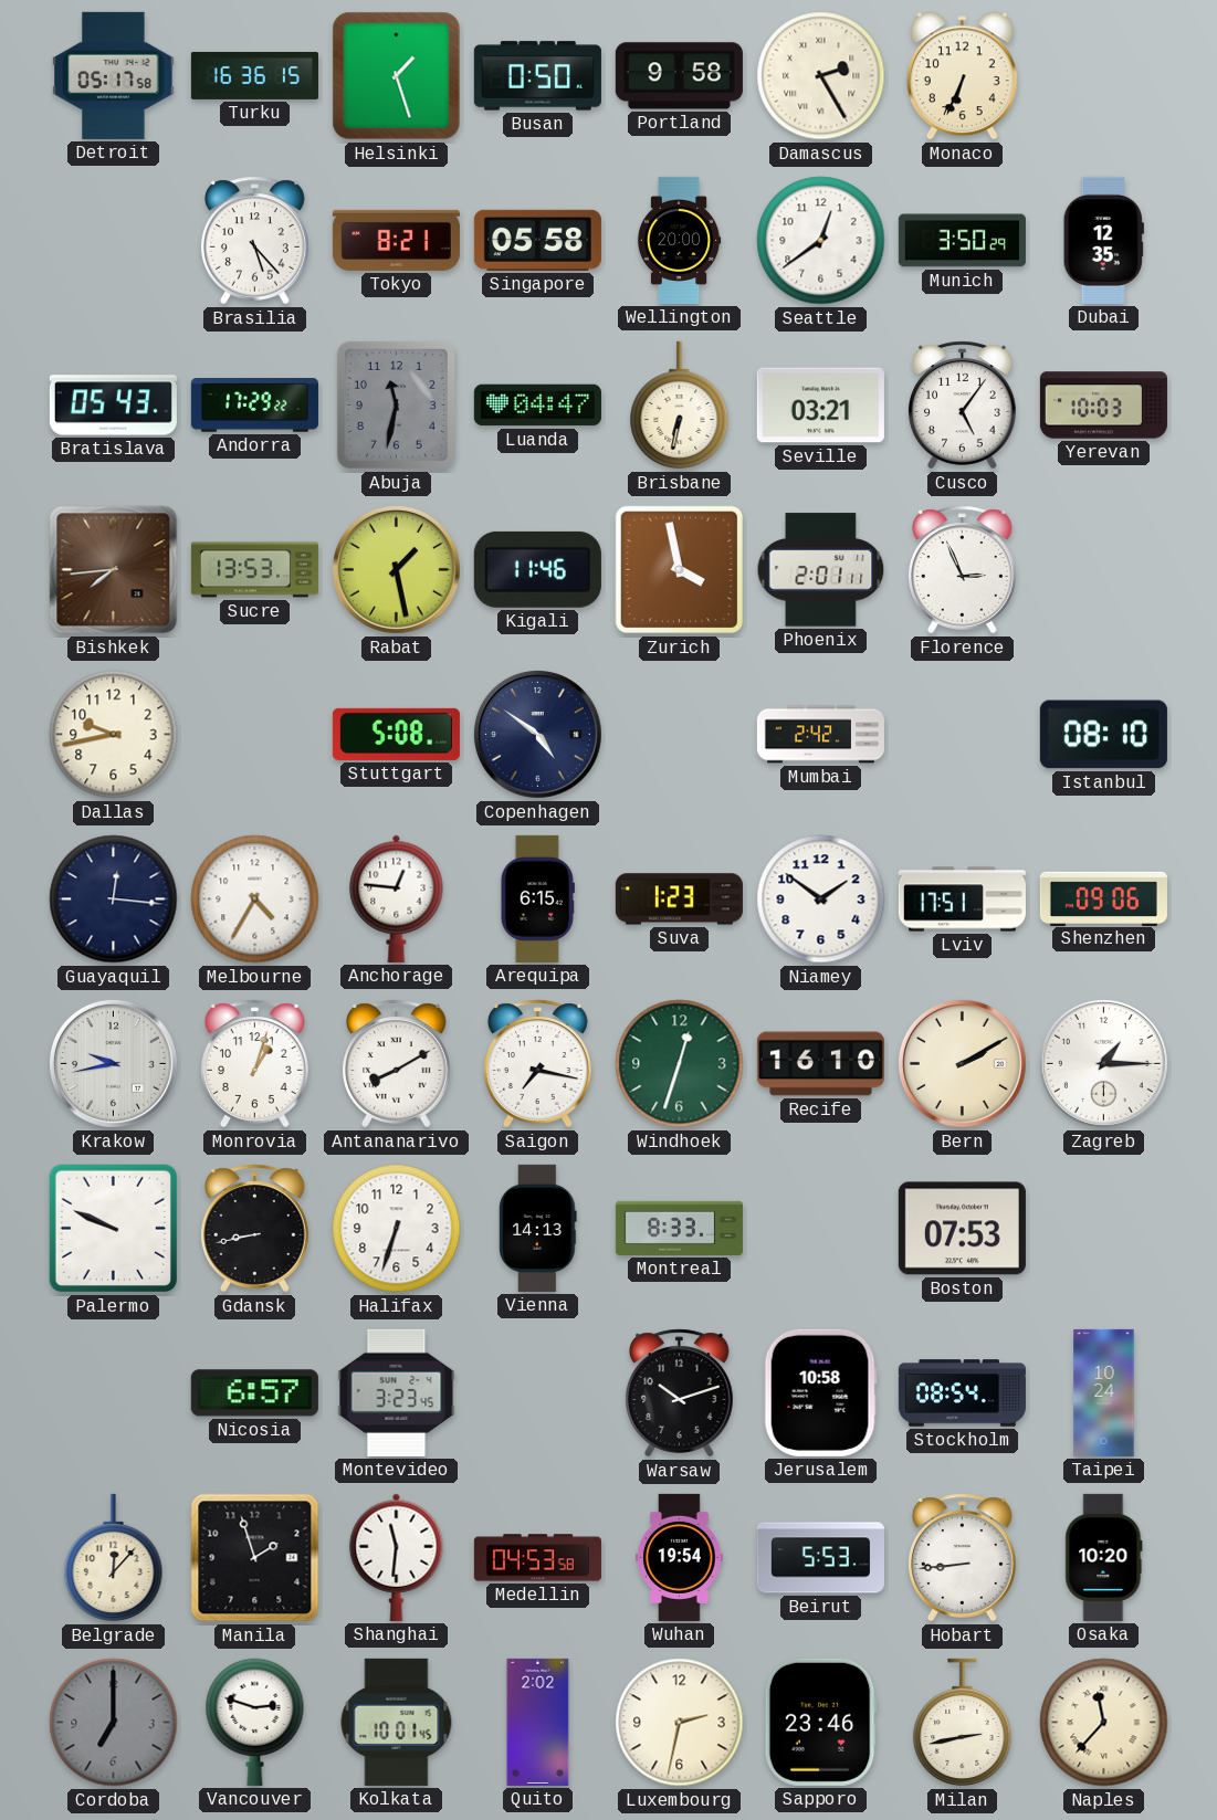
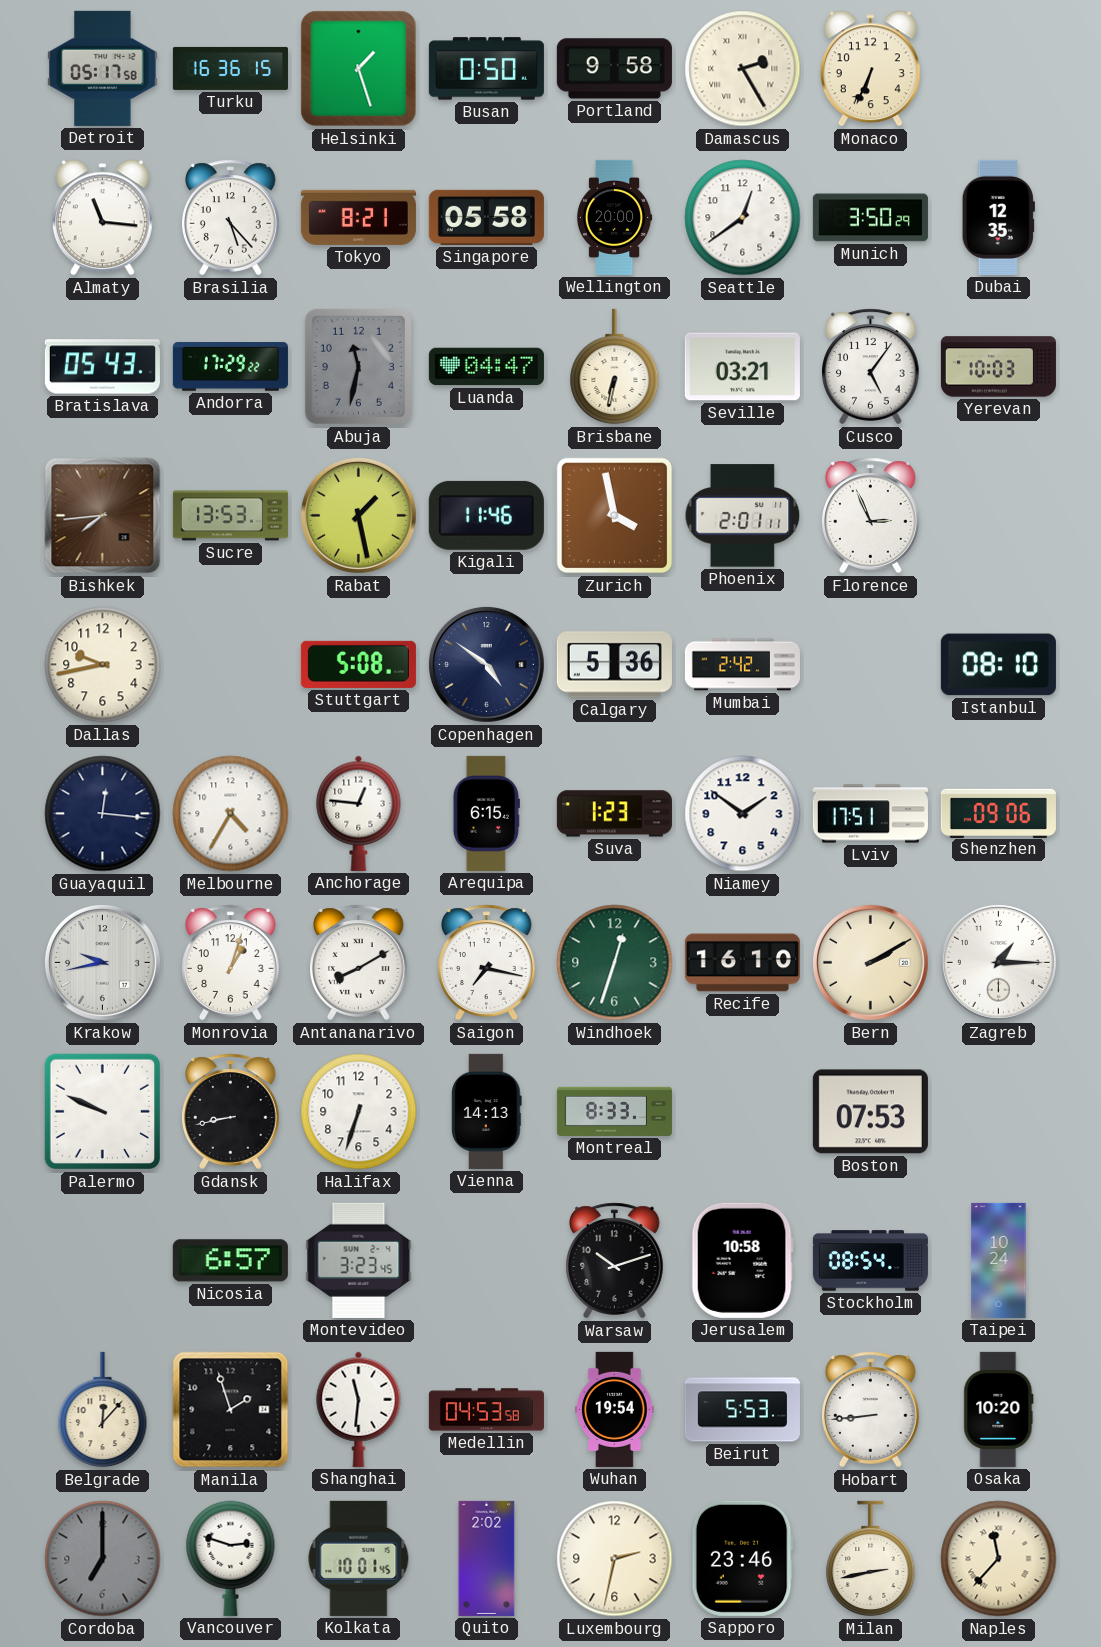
Almaty: none -> 11:16 (102, 218)
Calgary: none -> 5:36 (614, 665)
